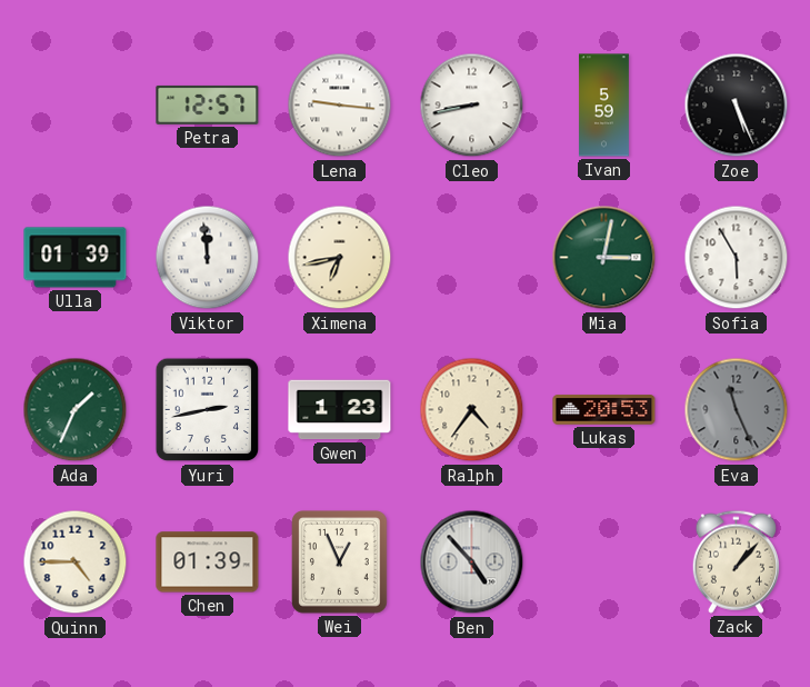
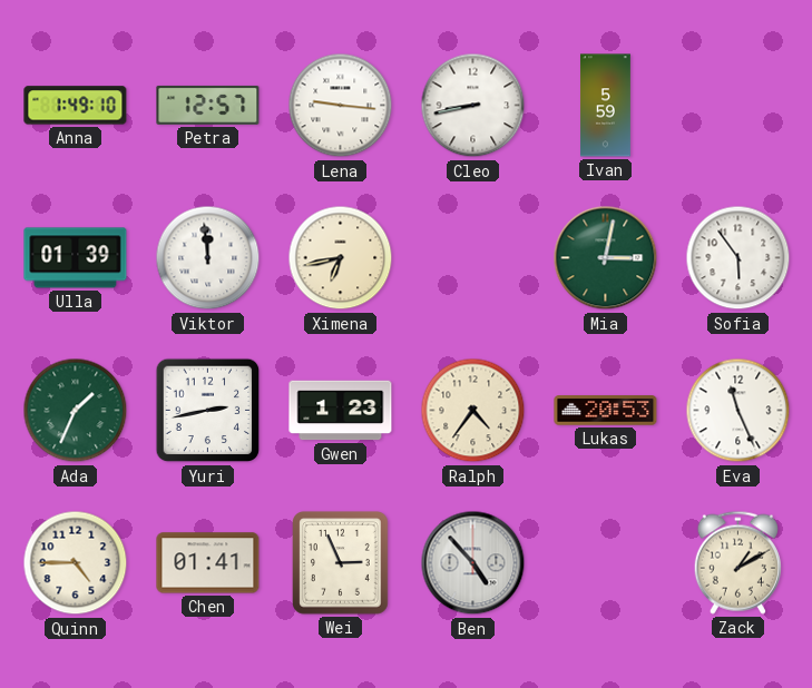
Anna: none -> 1:49 (76, 106)
Zoe: 5:26 -> none (737, 106)
Sofia: 5:55 -> 5:54 (738, 258)
Eva dial: grey -> white (738, 411)
Chen: 01:39 -> 01:41 (208, 563)
Wei: 12:56 -> 2:56 (341, 563)
Zack: 1:07 -> 1:10 (737, 562)
